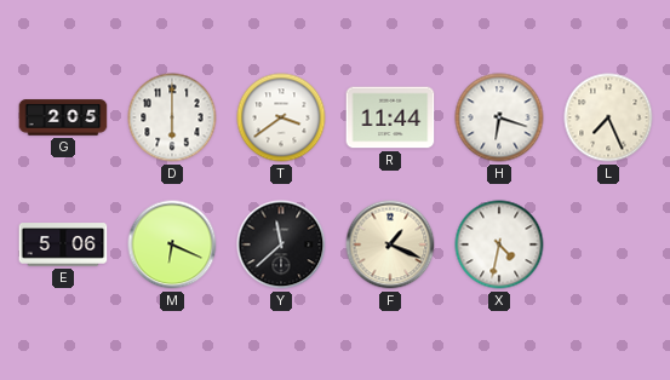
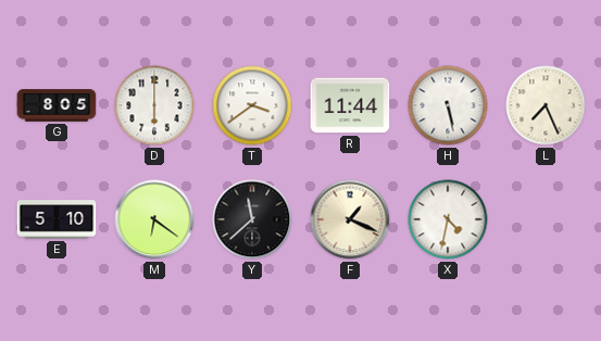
G: 2:05 -> 8:05 (57, 105)
H: 6:18 -> 5:28 (448, 105)
E: 5:06 -> 5:10 (57, 219)
M: 6:19 -> 6:21 (154, 219)
